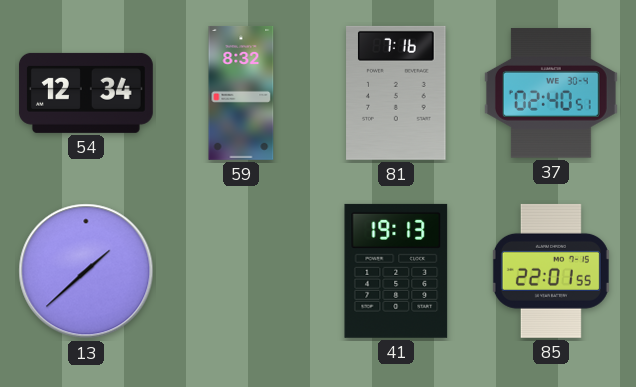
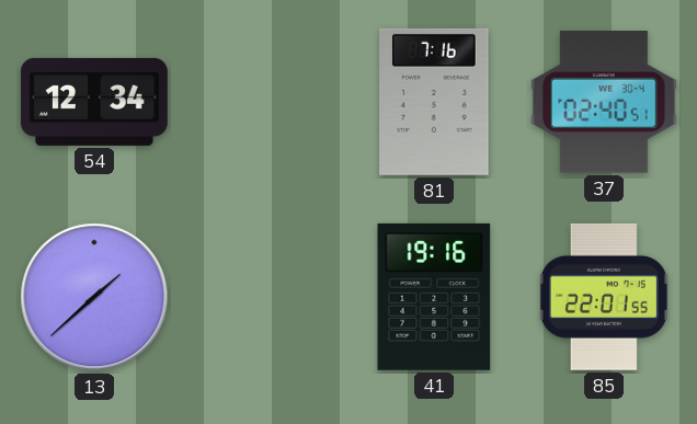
59: 8:32 -> none (241, 93)
41: 19:13 -> 19:16 (434, 297)
